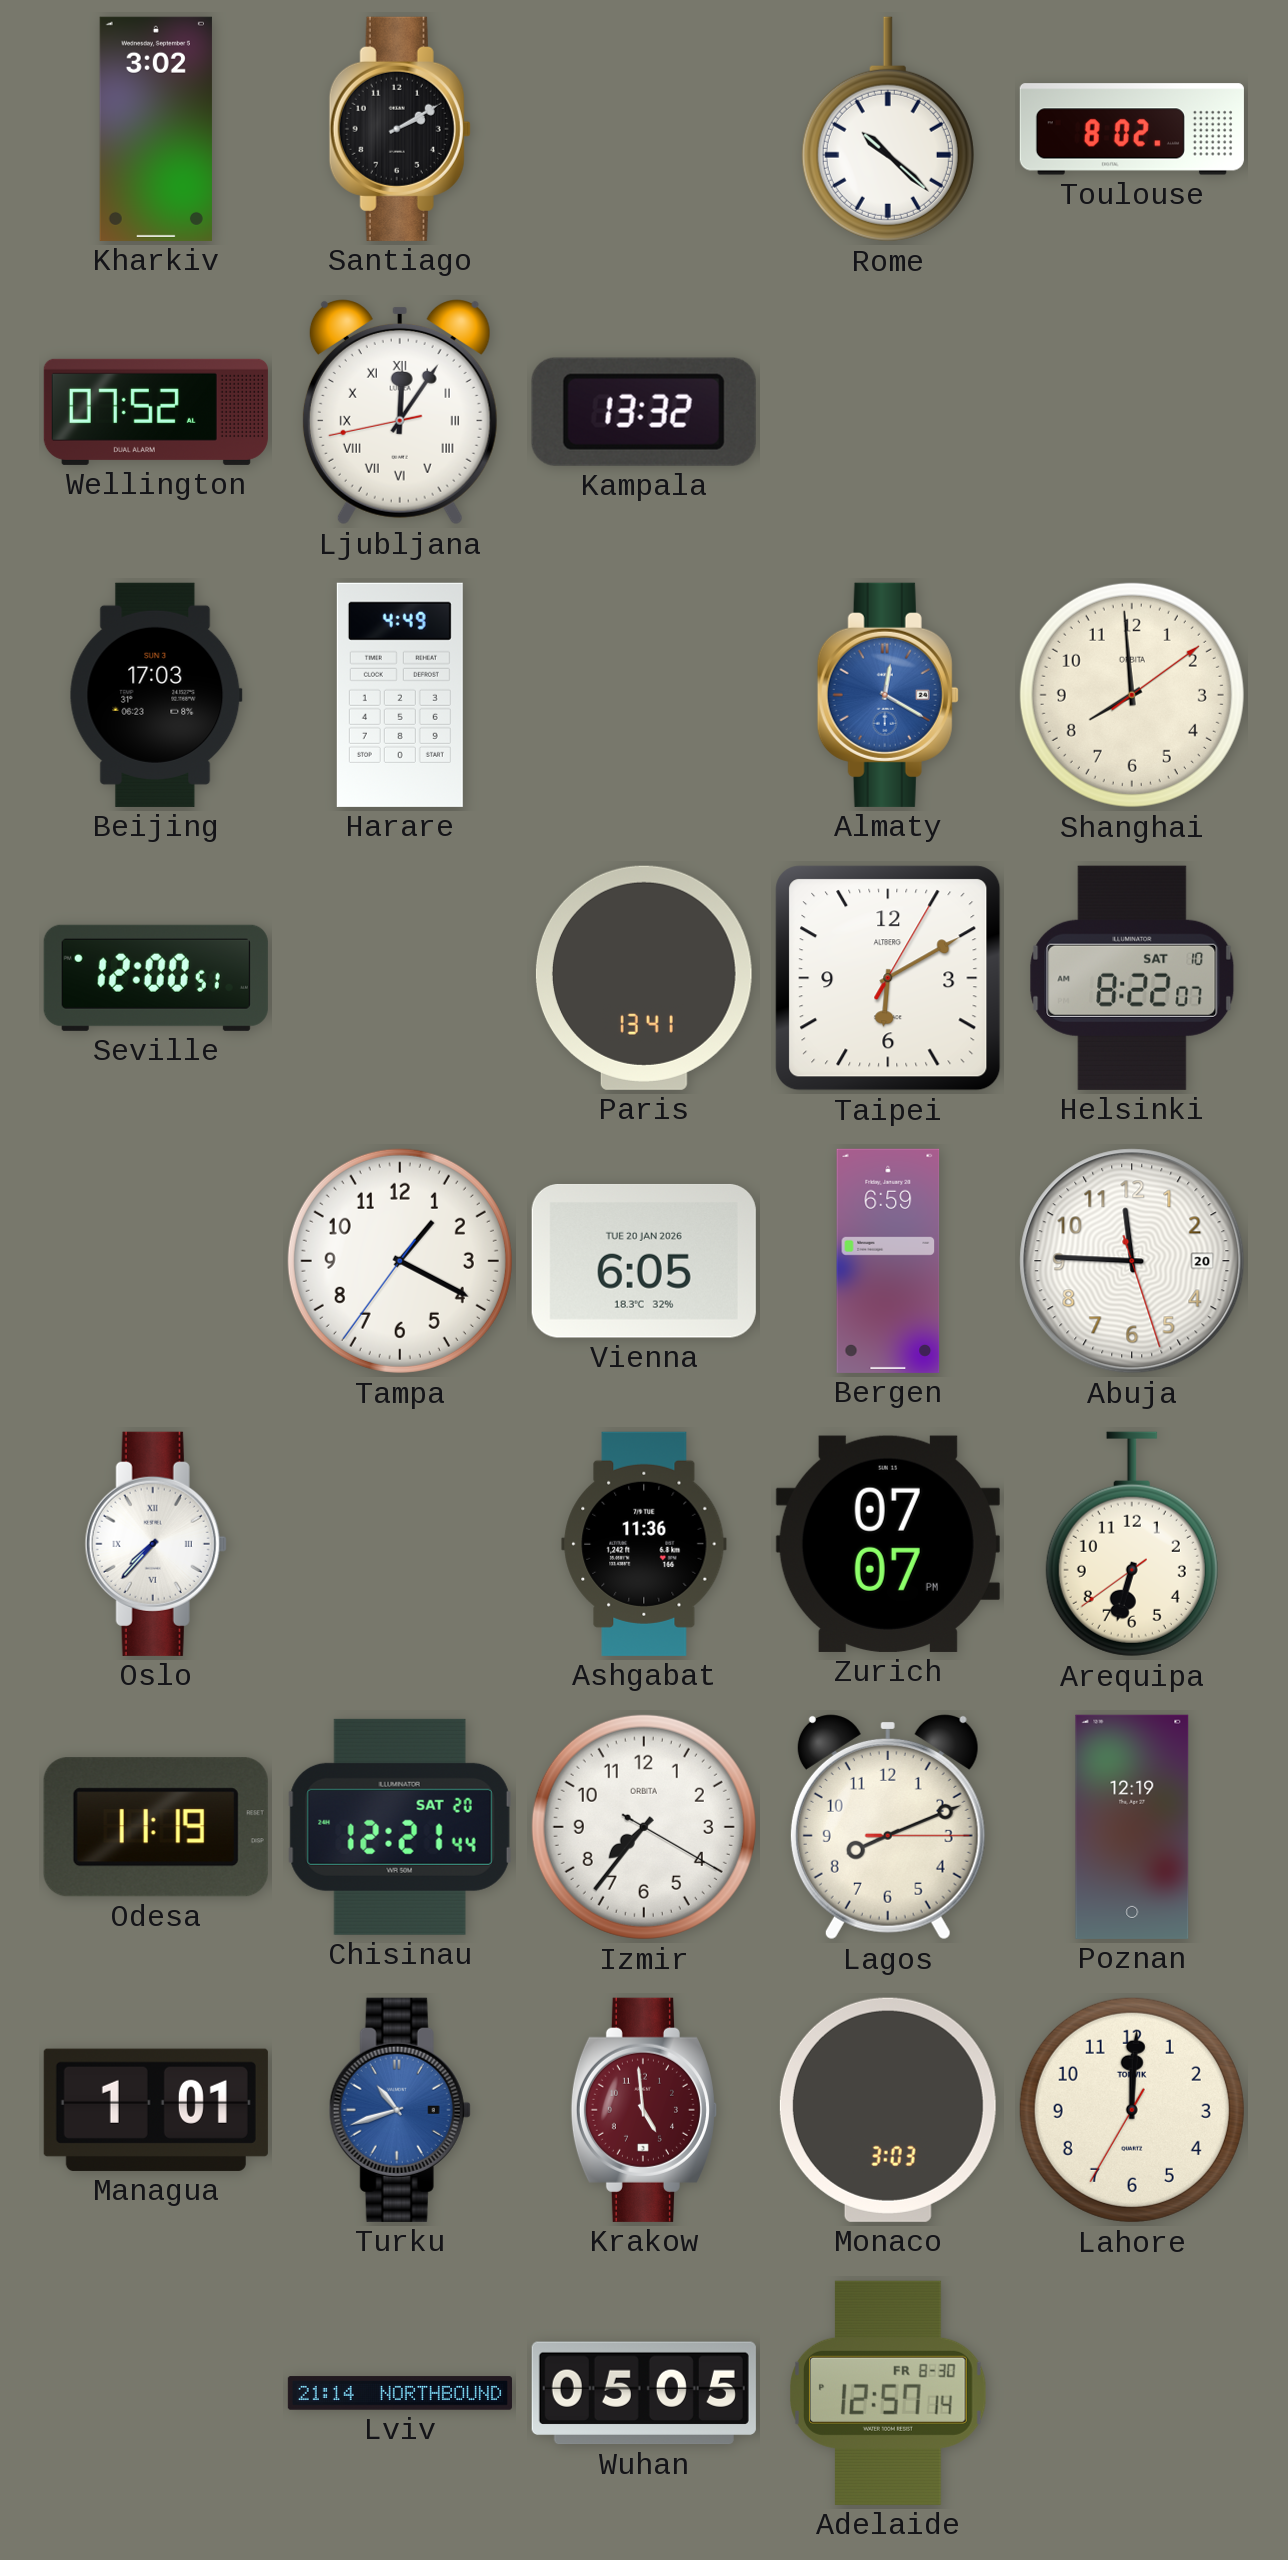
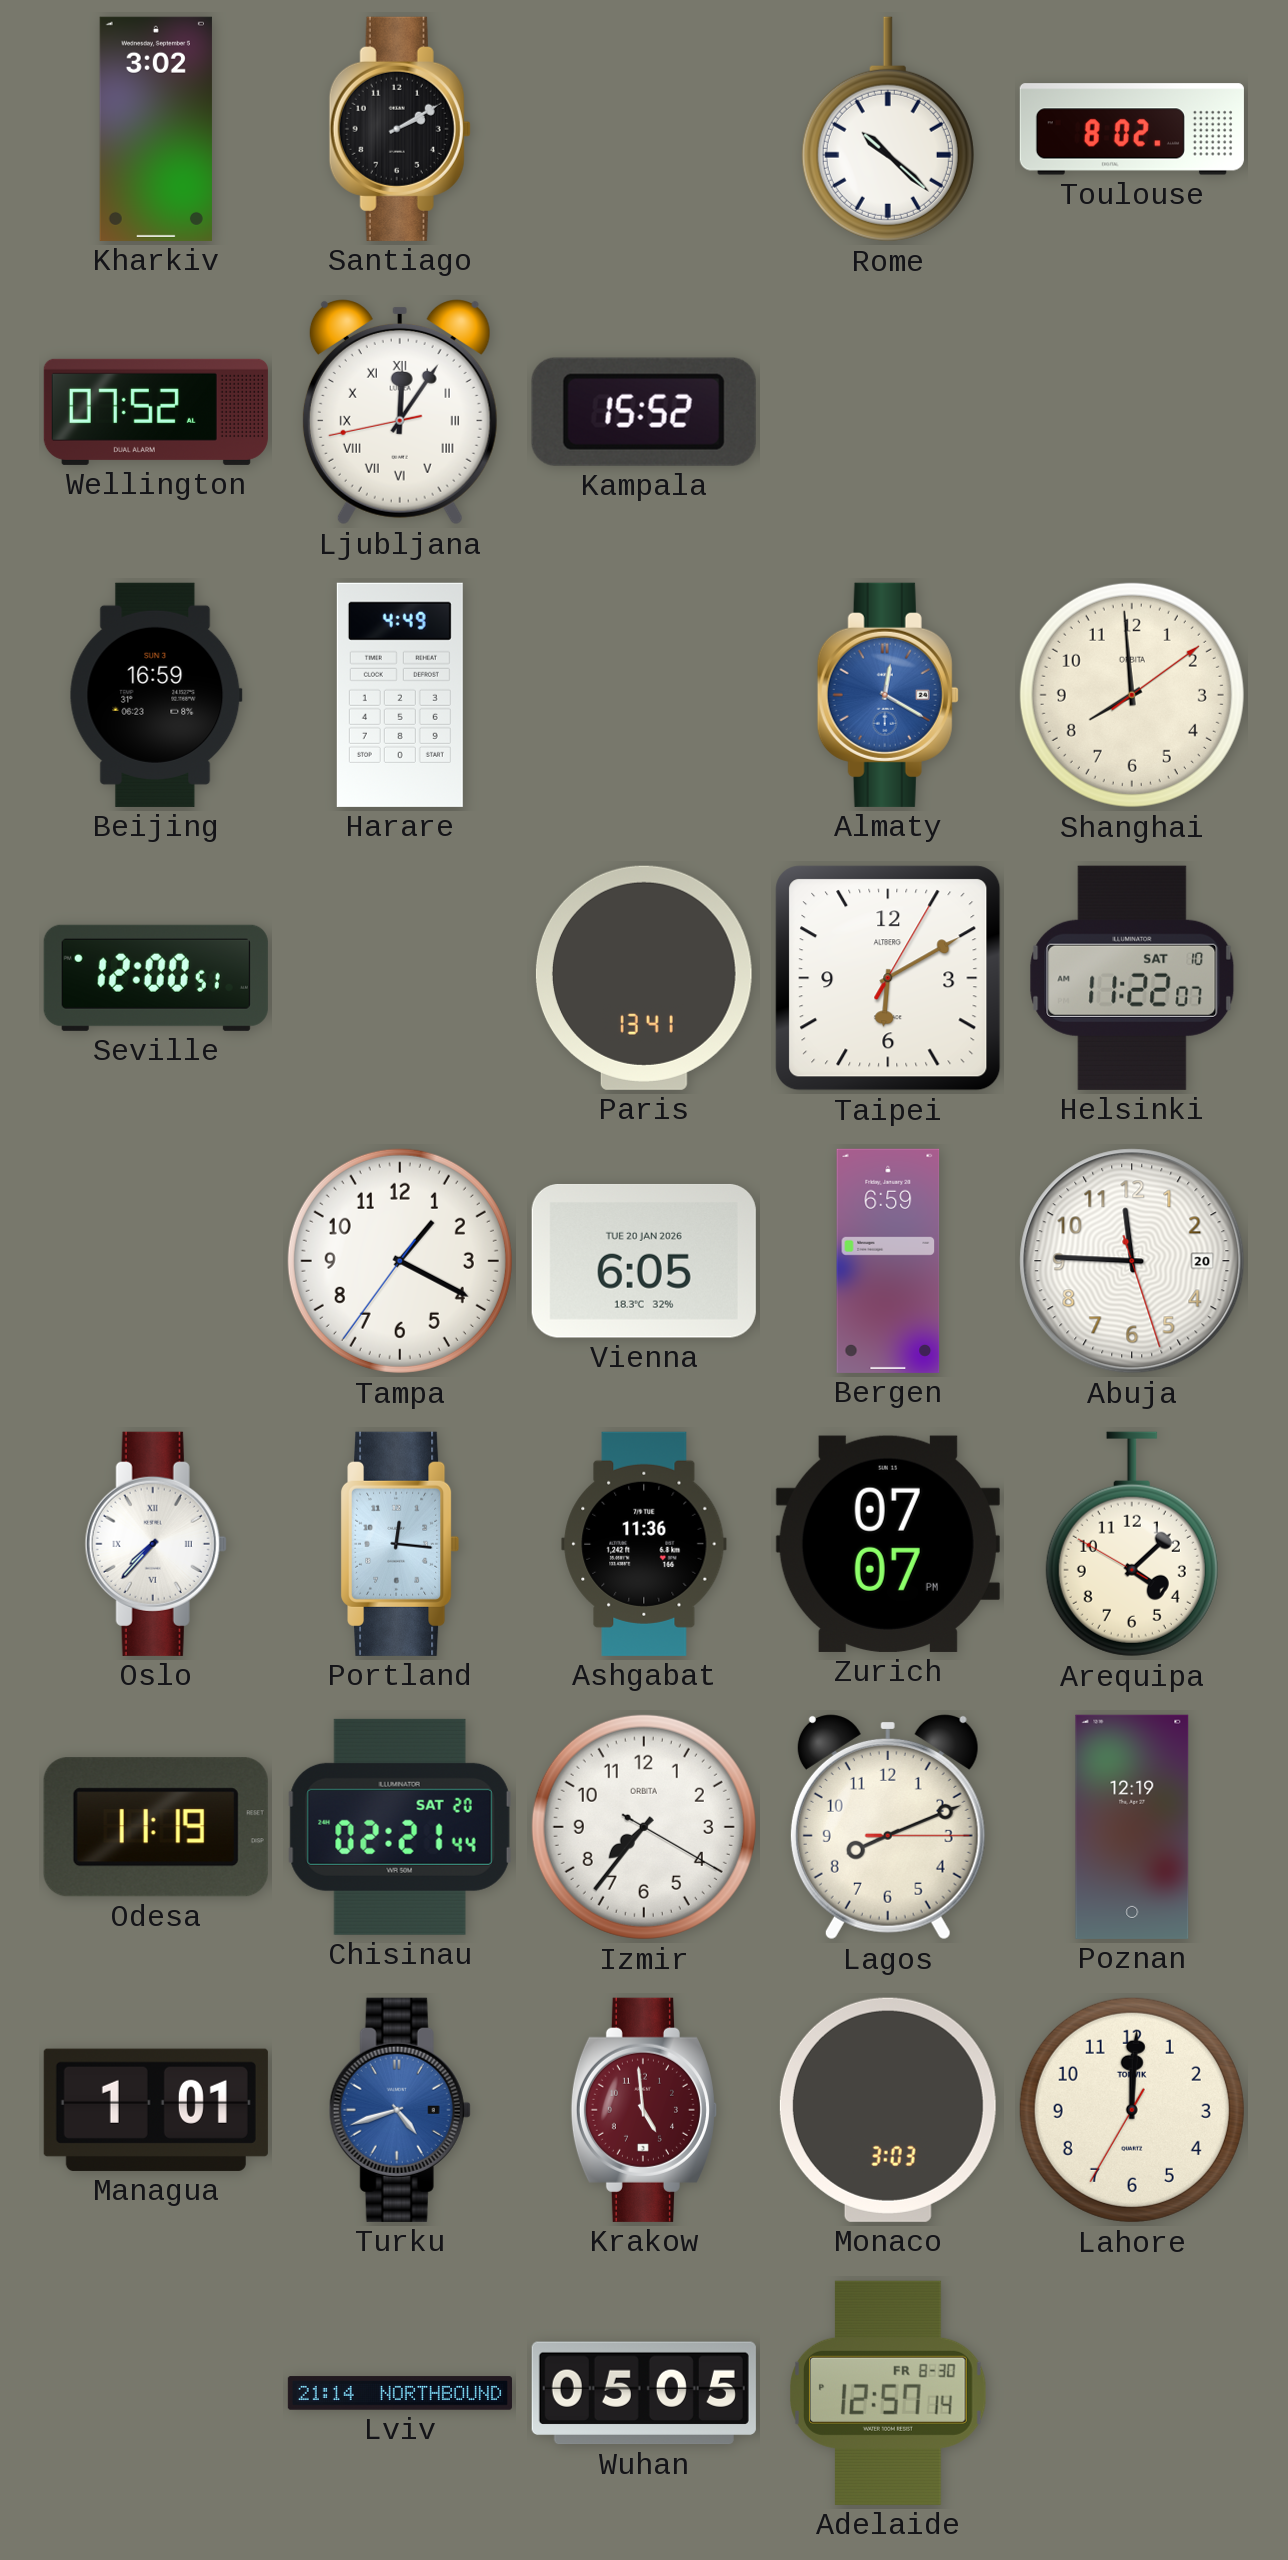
Kampala: 13:32 -> 15:52 (644, 412)
Beijing: 17:03 -> 16:59 (156, 695)
Helsinki: 8:22 -> 11:22 (1132, 978)
Portland: none -> 12:16 (400, 1544)
Arequipa: 6:32 -> 4:07 (1132, 1544)
Chisinau: 12:21 -> 02:21 (400, 1827)
Turku: 10:42 -> 4:42 (400, 2110)
